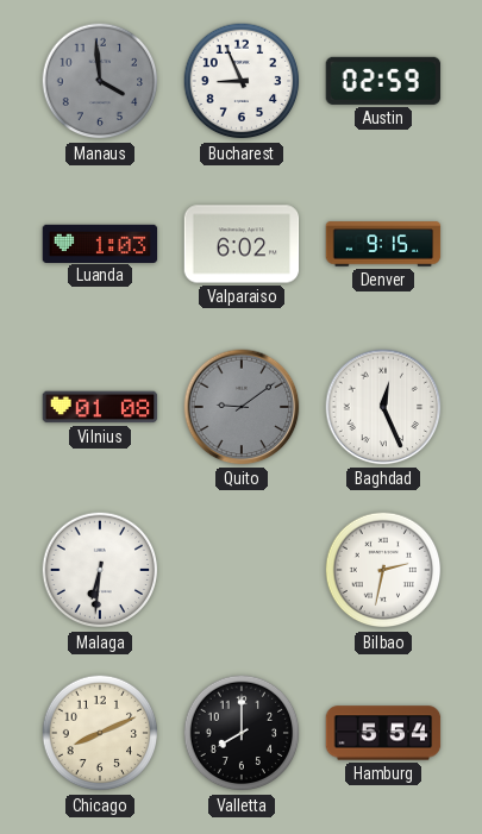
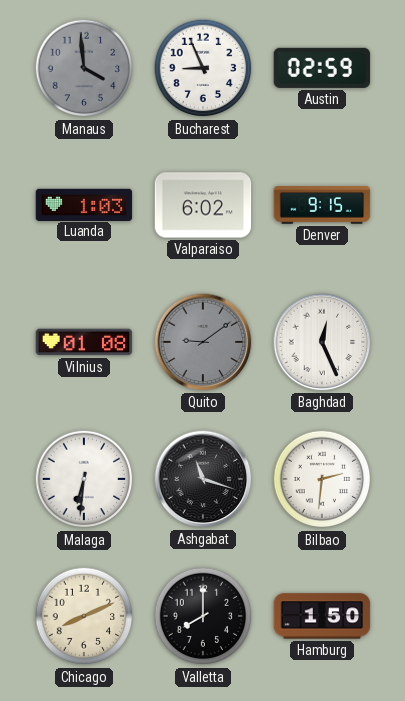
Ashgabat: none -> 11:18 (203, 479)
Bilbao: 2:32 -> 2:31 (322, 479)
Hamburg: 5:54 -> 1:50 (322, 616)
